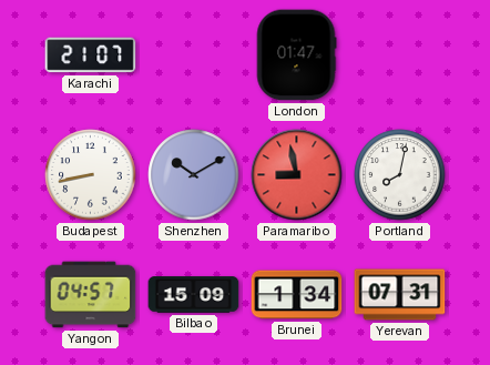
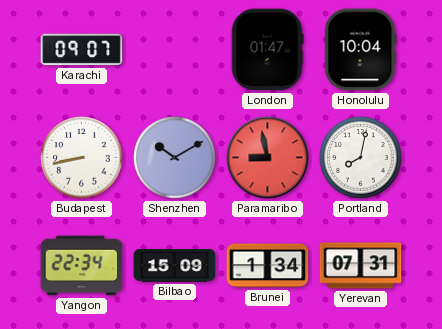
Karachi: 21:07 -> 09:07 (82, 50)
Honolulu: none -> 10:04 (361, 50)
Yangon: 04:57 -> 22:34 (82, 266)
